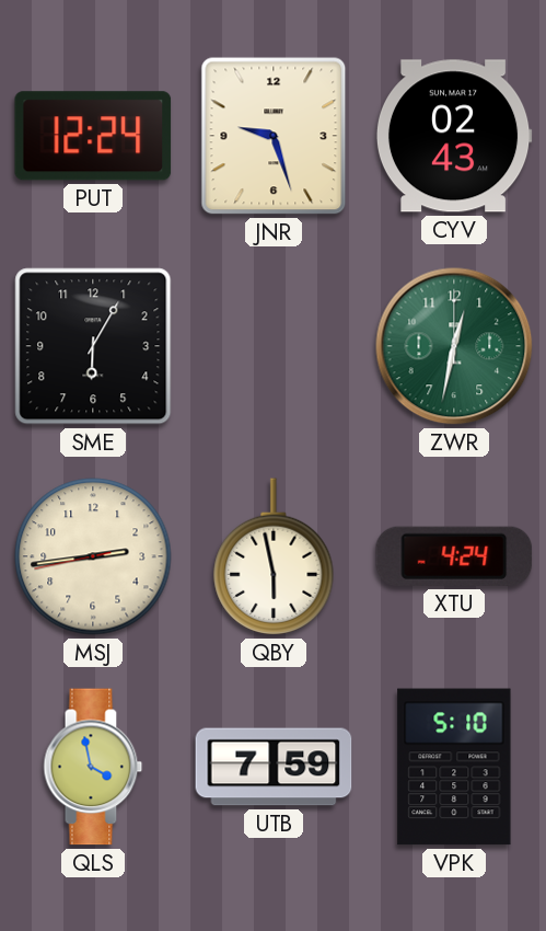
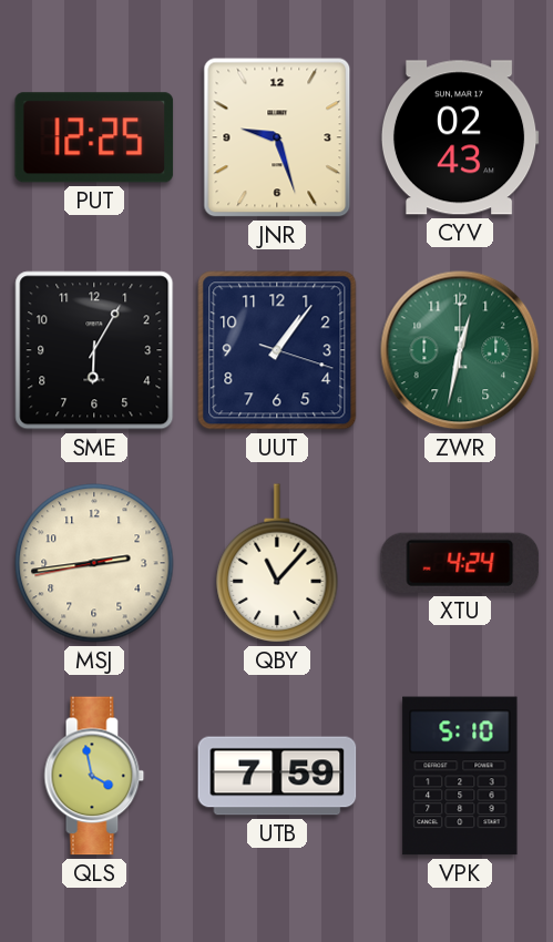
PUT: 12:24 -> 12:25 (94, 137)
UUT: none -> 1:06 (277, 350)
QBY: 5:58 -> 11:07 (277, 563)
